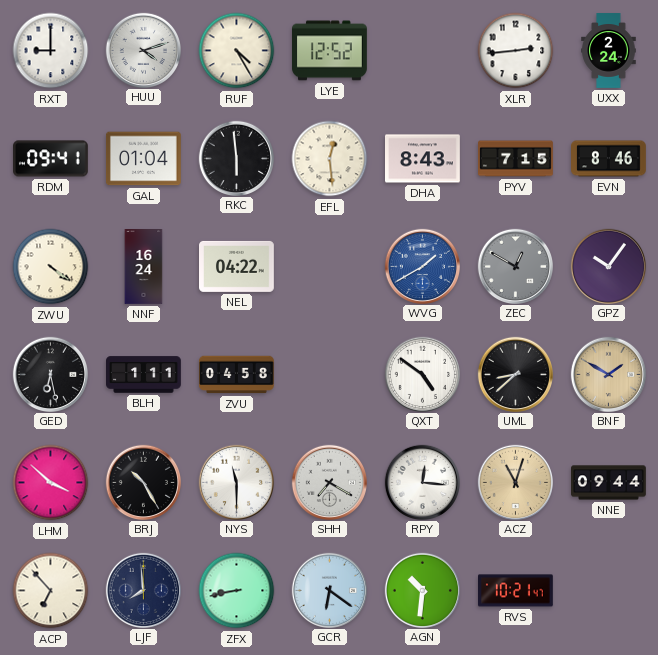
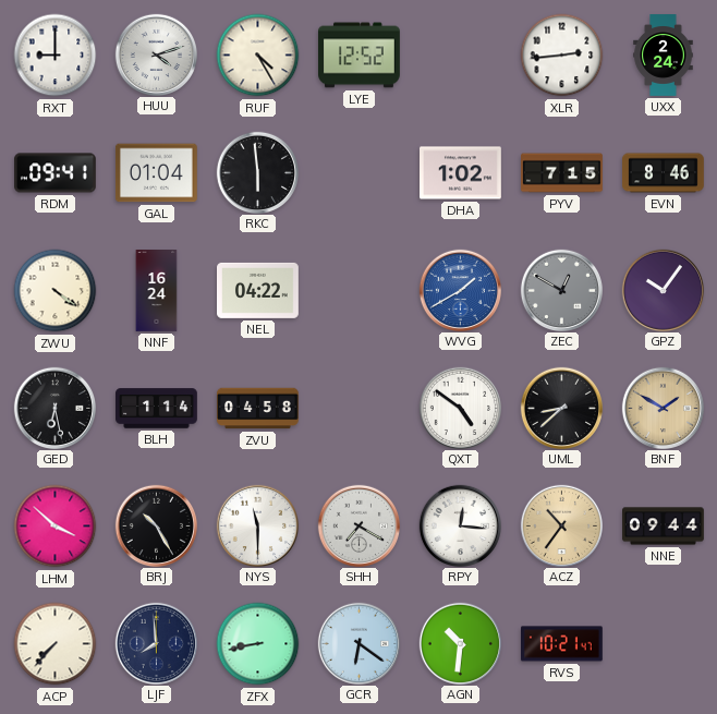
EFL: 12:29 -> none (330, 159)
DHA: 8:43 -> 1:02 (461, 173)
BLH: 1:11 -> 1:14 (157, 409)
ACZ: 11:03 -> 10:36 (561, 525)
ACP: 6:53 -> 7:37 (56, 644)
